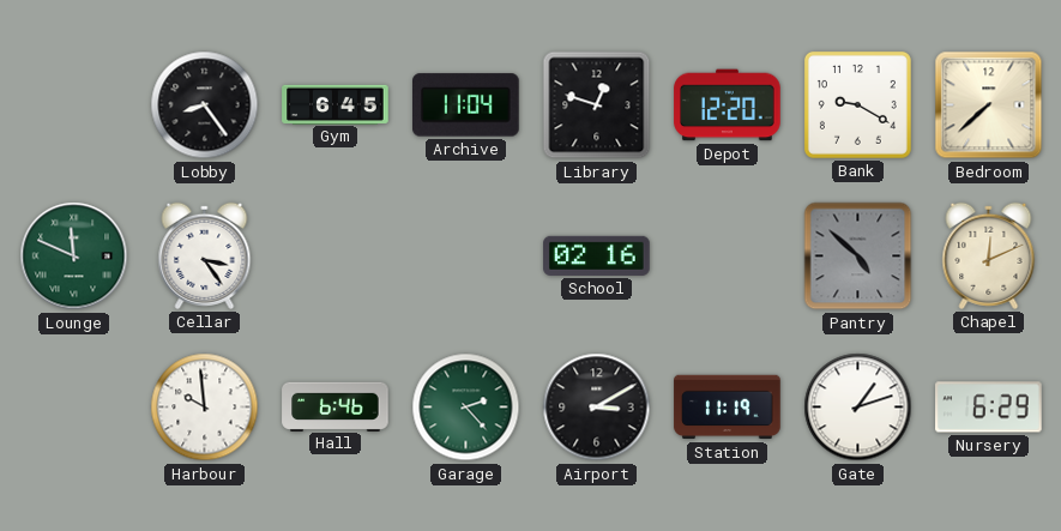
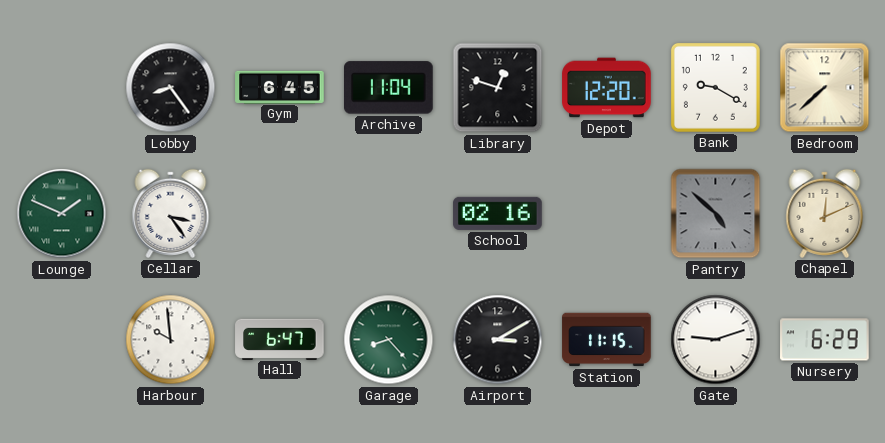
Lounge: 11:49 -> 1:49 (62, 214)
Hall: 6:46 -> 6:47 (280, 339)
Garage: 2:23 -> 8:23 (389, 340)
Station: 11:19 -> 11:15 (607, 340)
Gate: 1:12 -> 9:12 (716, 340)
